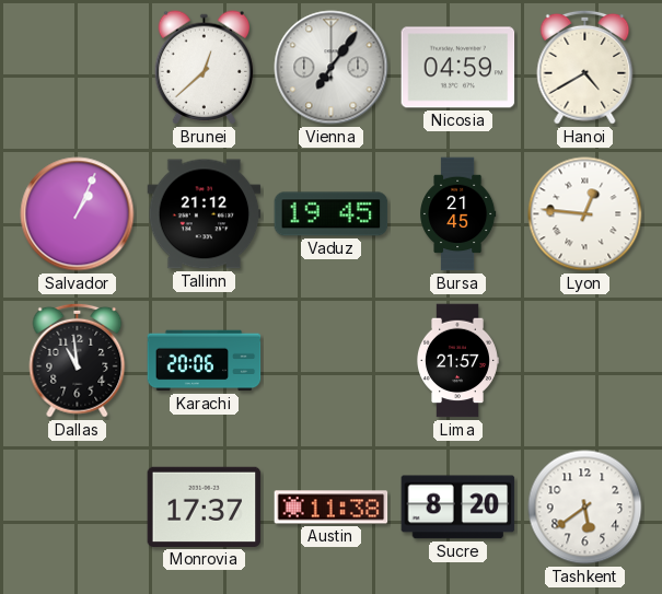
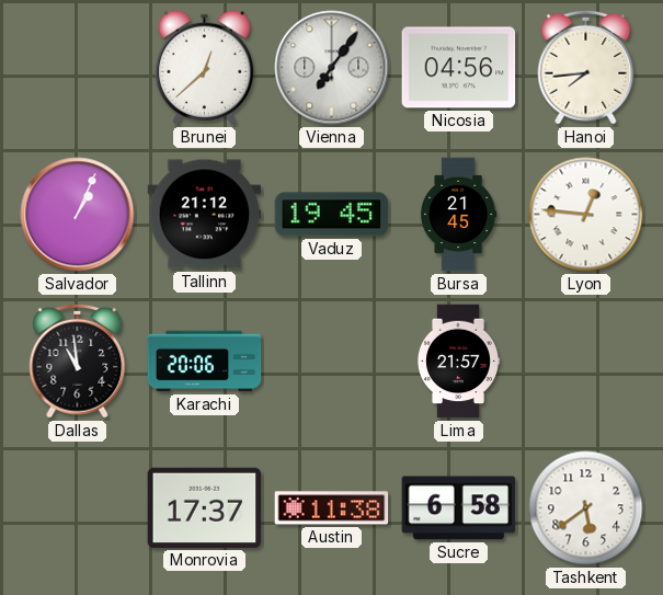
Nicosia: 04:59 -> 04:56 (459, 68)
Hanoi: 4:40 -> 7:44 (586, 67)
Sucre: 8:20 -> 6:58 (459, 508)
